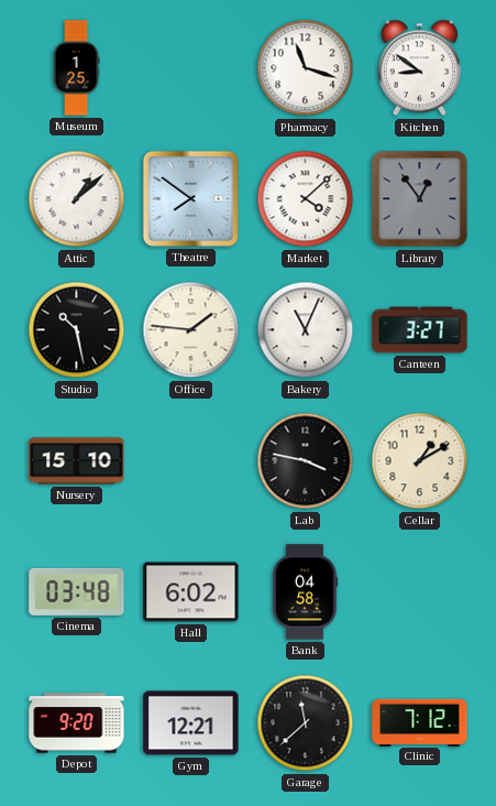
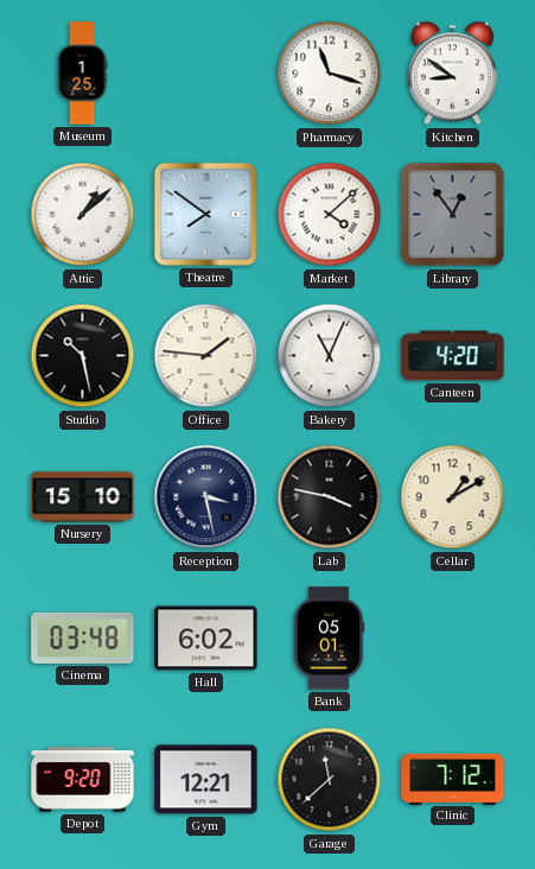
Canteen: 3:27 -> 4:20 (453, 356)
Reception: none -> 3:28 (206, 497)
Bank: 04:58 -> 05:01 (329, 639)
